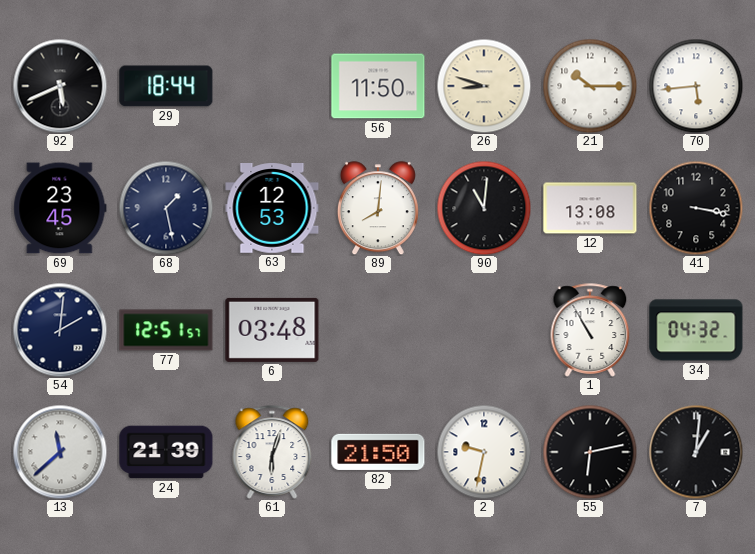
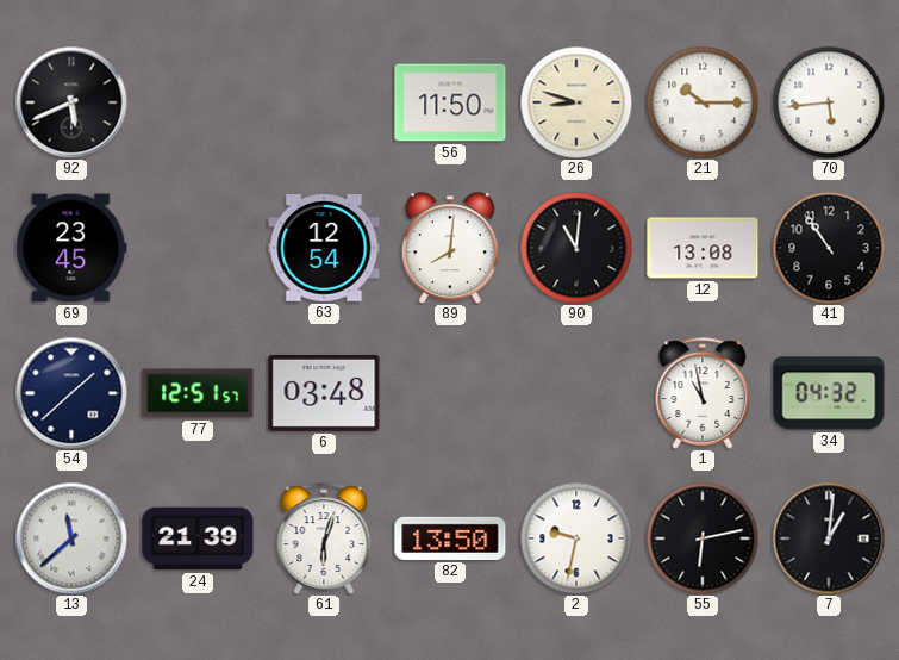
29: 18:44 -> none (166, 86)
68: 1:28 -> none (166, 208)
63: 12:53 -> 12:54 (324, 248)
41: 3:17 -> 10:54 (829, 248)
54: 2:01 -> 1:38 (71, 393)
1: 10:55 -> 10:58 (703, 393)
82: 21:50 -> 13:50 (450, 538)
